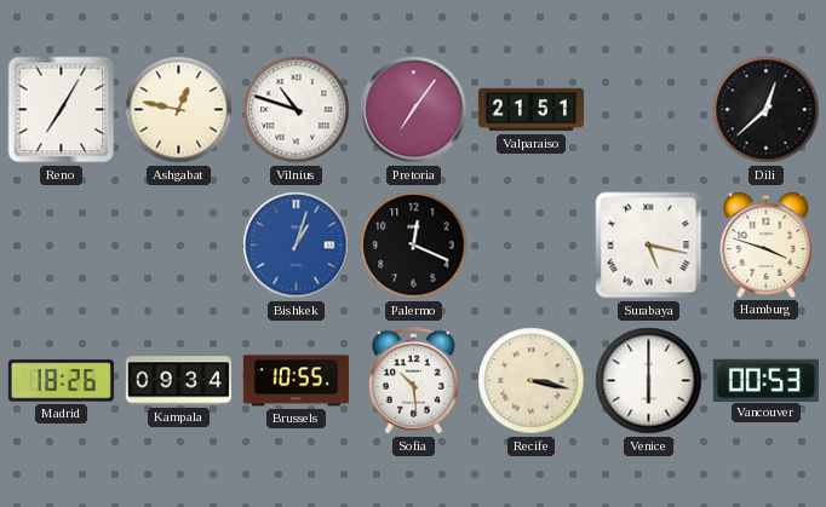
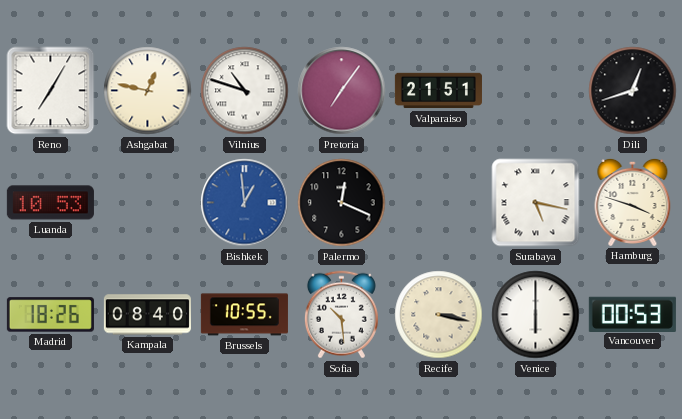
Dili: 12:38 -> 12:42 (633, 91)
Luanda: none -> 10:53 (50, 203)
Bishkek: 1:03 -> 12:59 (245, 203)
Kampala: 09:34 -> 08:40 (147, 315)
